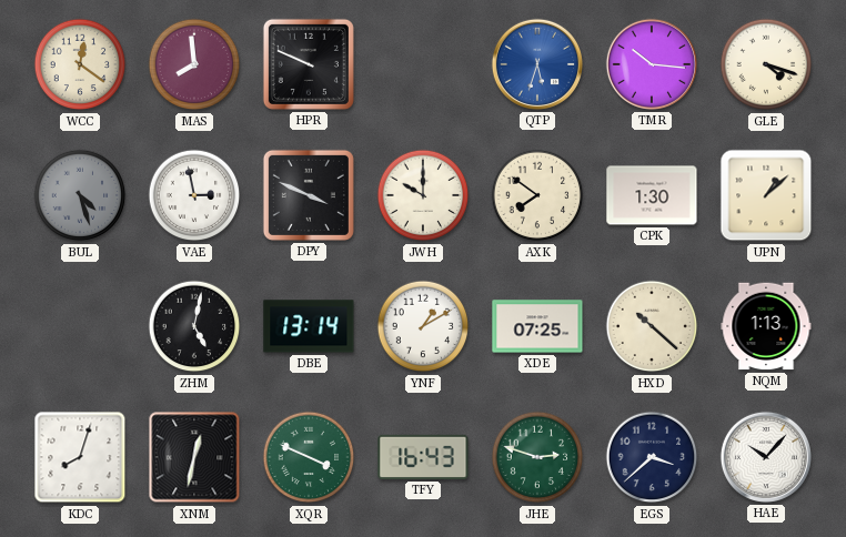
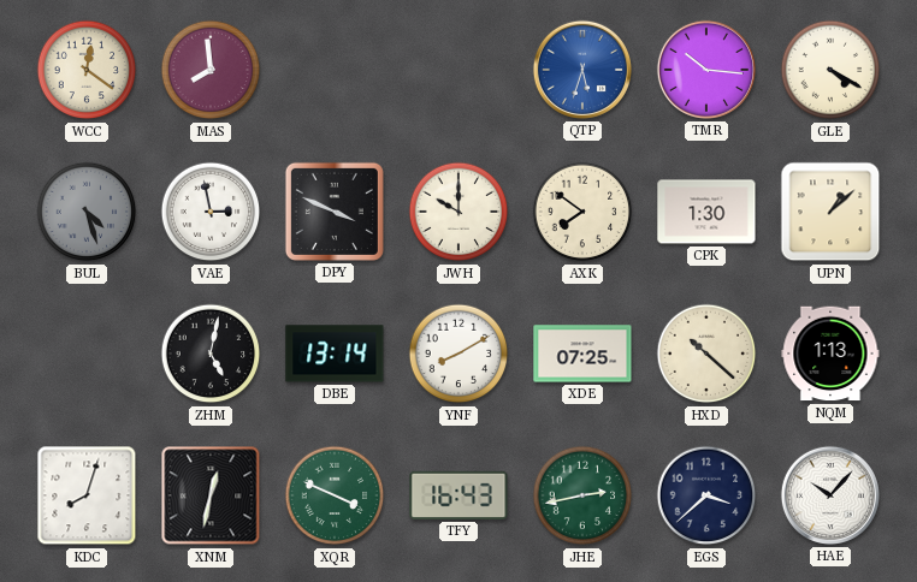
HPR: 9:49 -> none (309, 64)
GLE: 4:18 -> 4:20 (830, 70)
YNF: 1:10 -> 8:10 (458, 354)
JHE: 2:48 -> 2:43 (582, 495)
